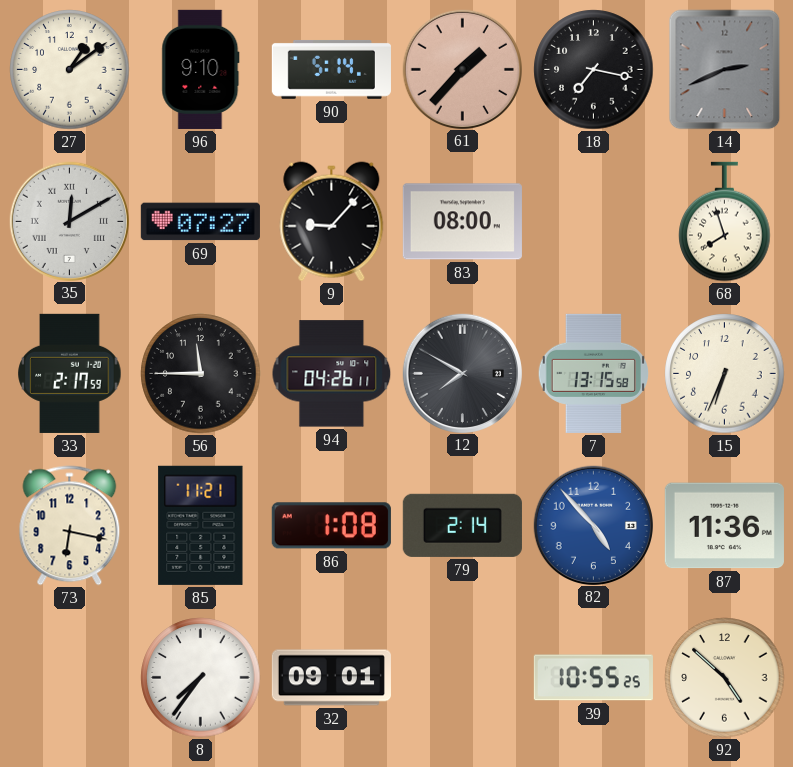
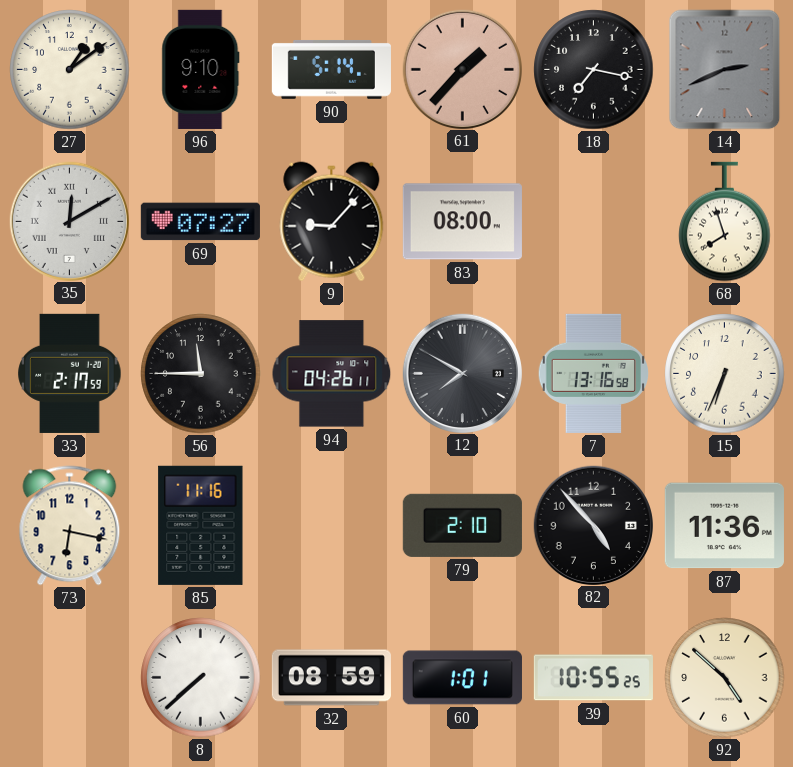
7: 13:15 -> 13:16 (593, 373)
85: 11:21 -> 11:16 (201, 525)
86: 1:08 -> none (331, 526)
79: 2:14 -> 2:10 (462, 525)
82 dial: blue -> black (593, 525)
8: 7:36 -> 7:38 (201, 678)
32: 09:01 -> 08:59 (331, 678)
60: none -> 1:01 (462, 678)
